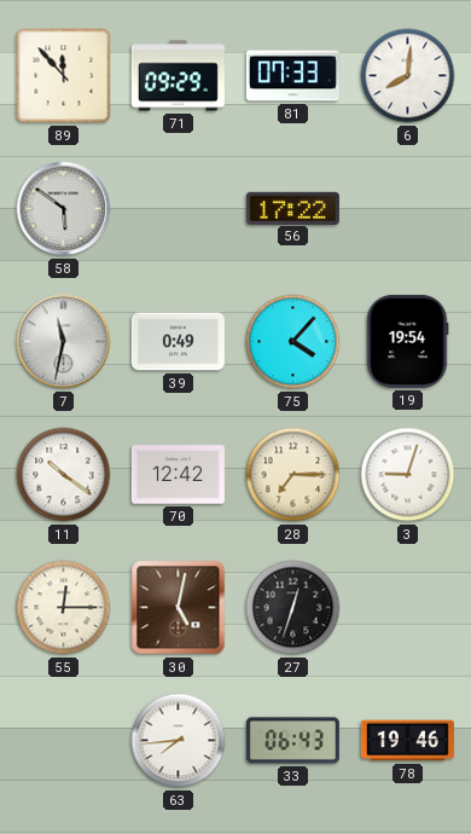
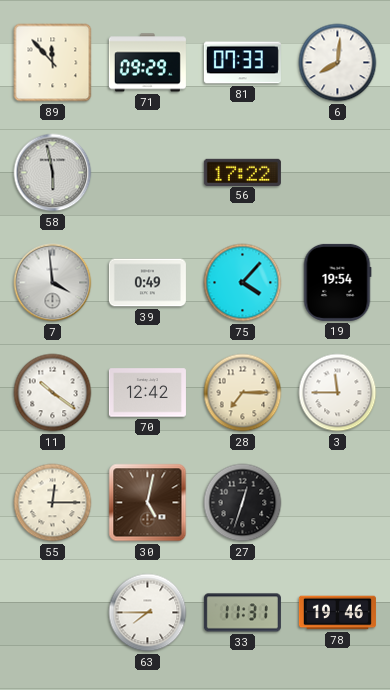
58: 5:51 -> 5:58 (53, 173)
7: 11:32 -> 3:59 (53, 283)
3: 9:03 -> 11:45 (338, 393)
63: 7:44 -> 7:45 (148, 613)
33: 06:43 -> 11:31 (242, 613)
